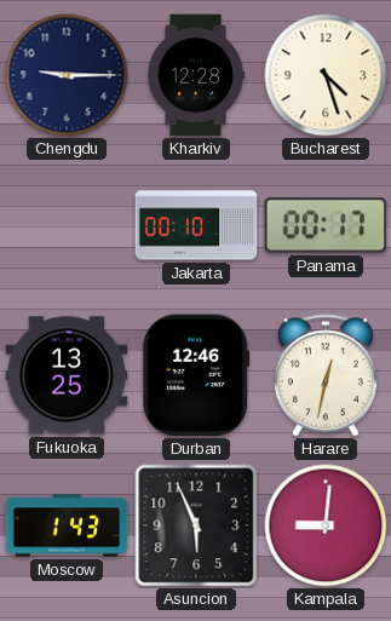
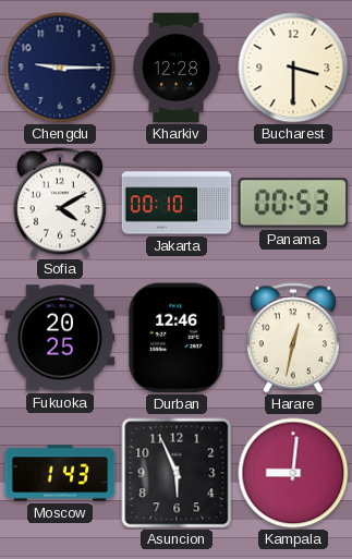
Bucharest: 4:27 -> 3:30 (293, 68)
Sofia: none -> 4:10 (60, 203)
Panama: 00:17 -> 00:53 (293, 203)
Fukuoka: 13:25 -> 20:25 (60, 338)
